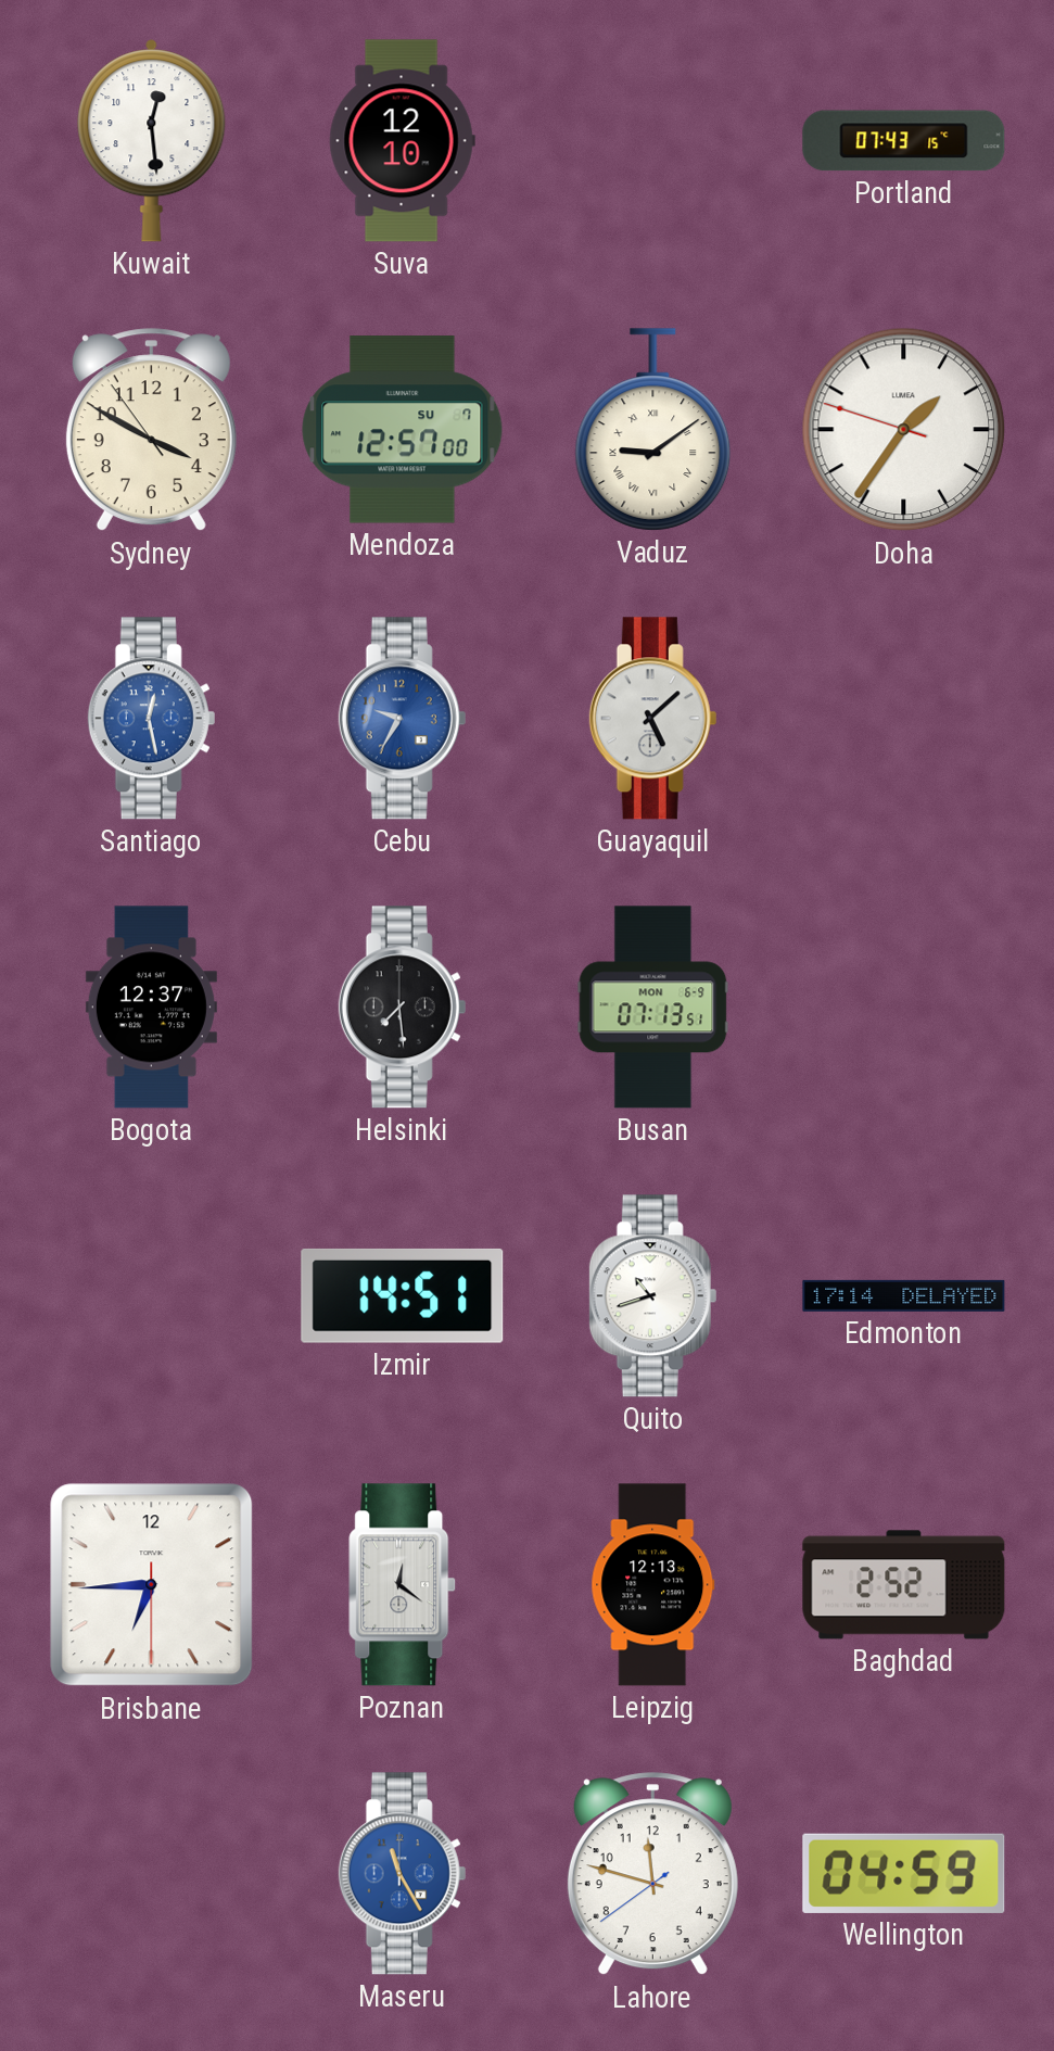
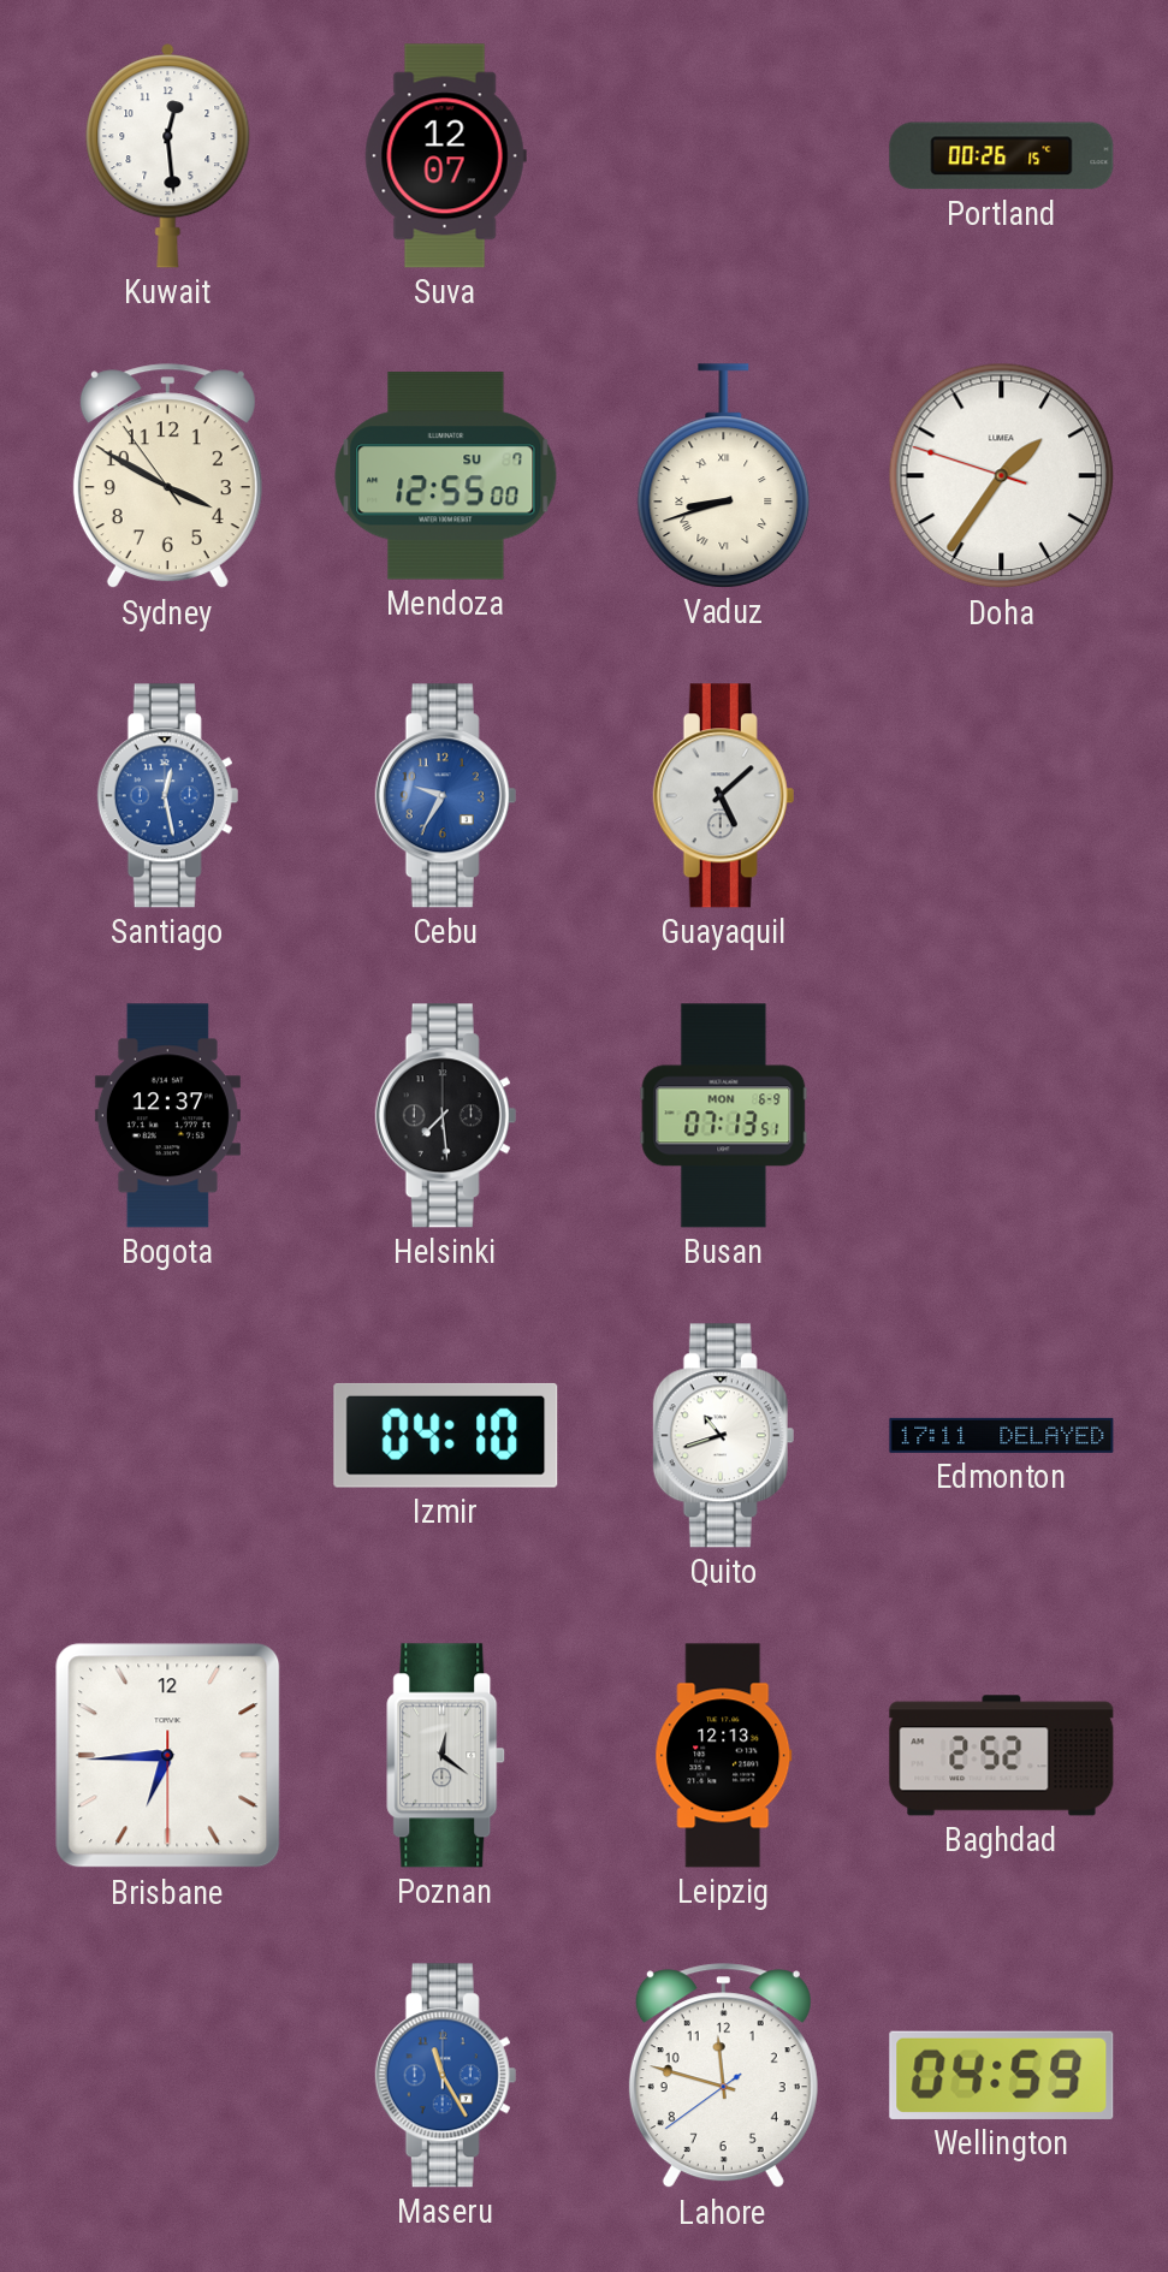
Suva: 12:10 -> 12:07 (445, 156)
Portland: 07:43 -> 00:26 (1002, 156)
Mendoza: 12:57 -> 12:55 (446, 476)
Vaduz: 9:09 -> 8:42 (724, 476)
Izmir: 14:51 -> 04:10 (446, 1435)
Edmonton: 17:14 -> 17:11 (1002, 1435)
